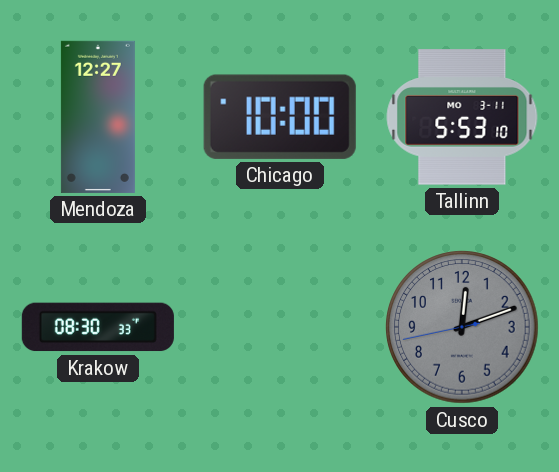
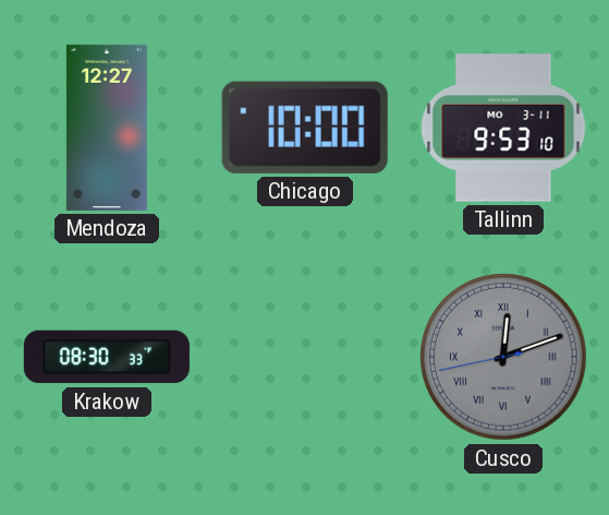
Tallinn: 5:53 -> 9:53 (503, 128)
Cusco numerals: Arabic -> Roman (503, 357)
